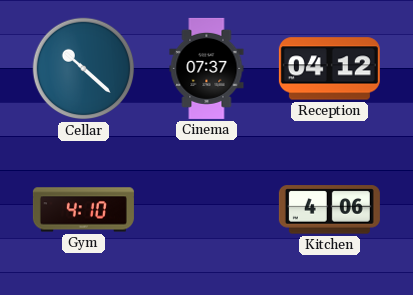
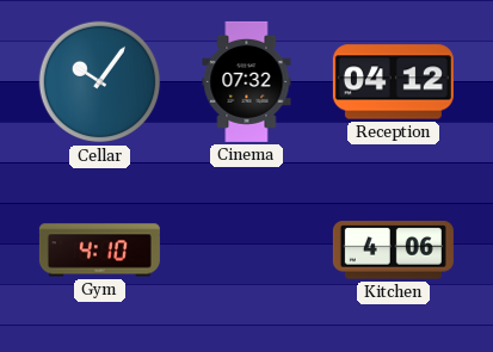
Cellar: 10:22 -> 10:06 (100, 82)
Cinema: 07:37 -> 07:32 (247, 81)
